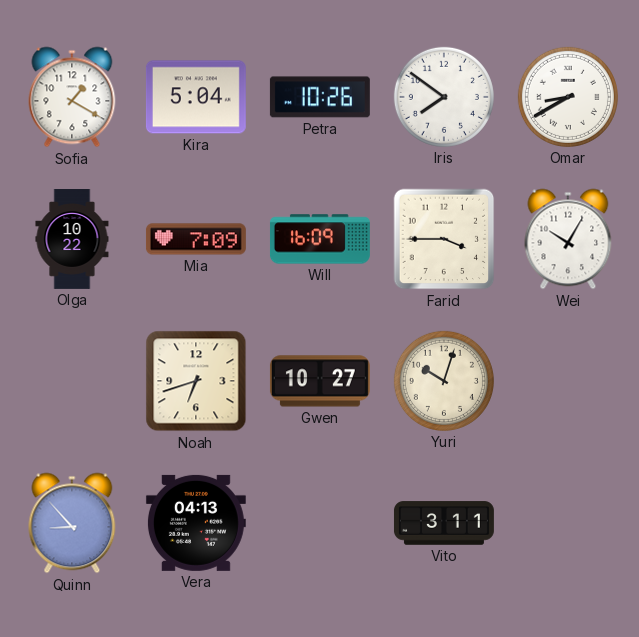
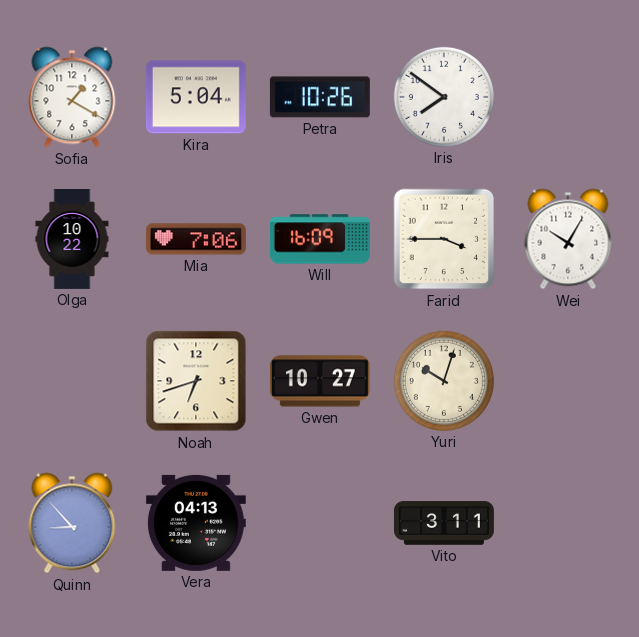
Omar: 8:40 -> none (568, 97)
Mia: 7:09 -> 7:06 (196, 239)
